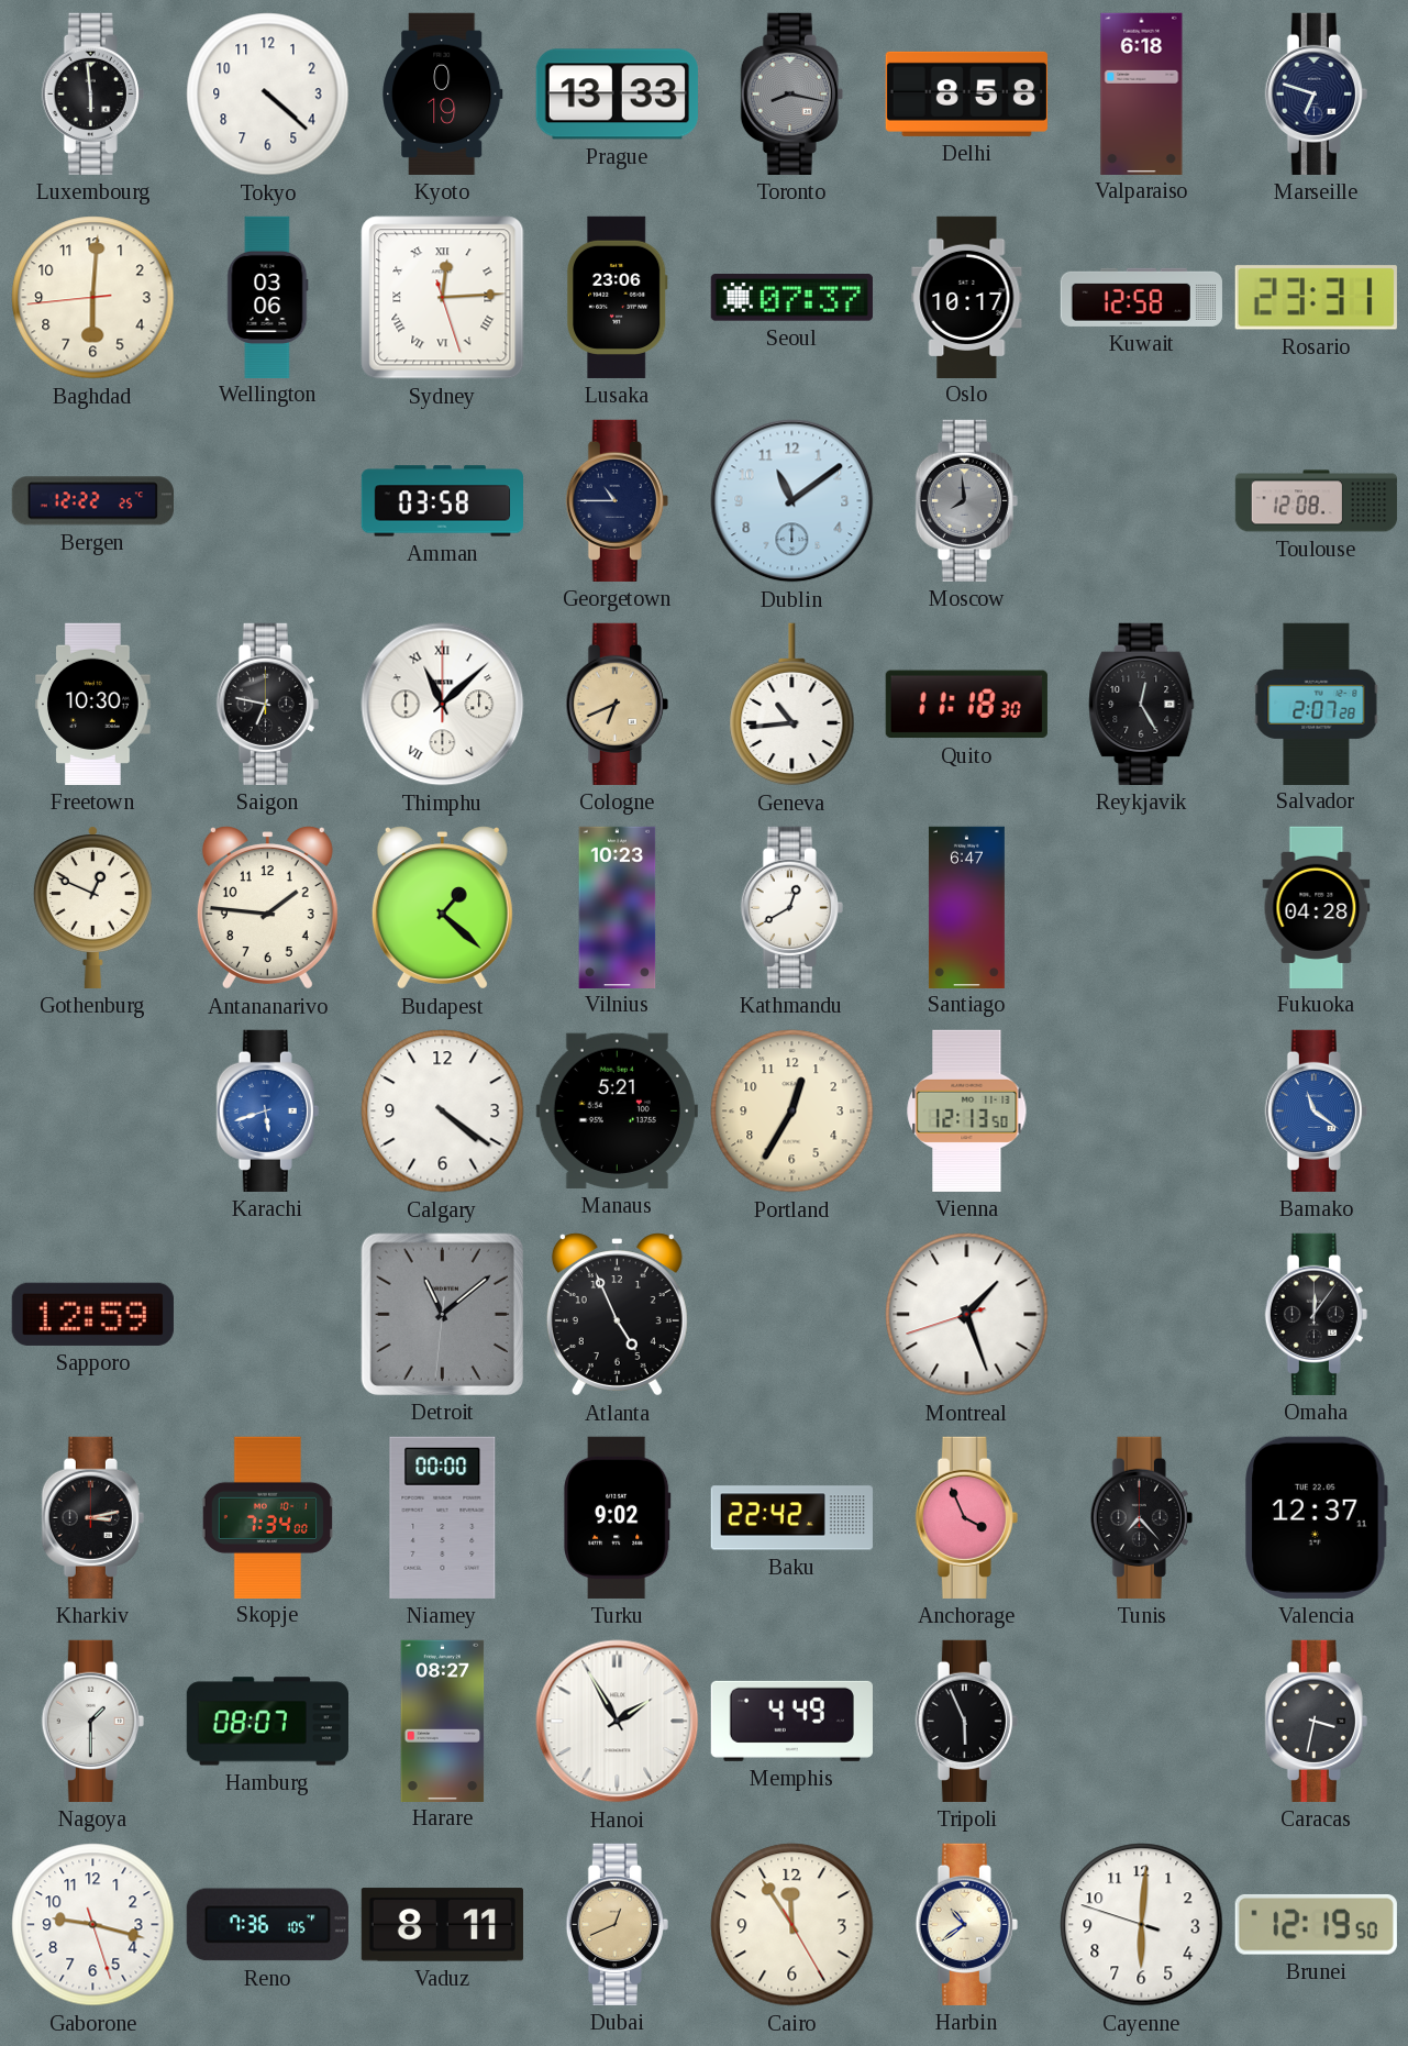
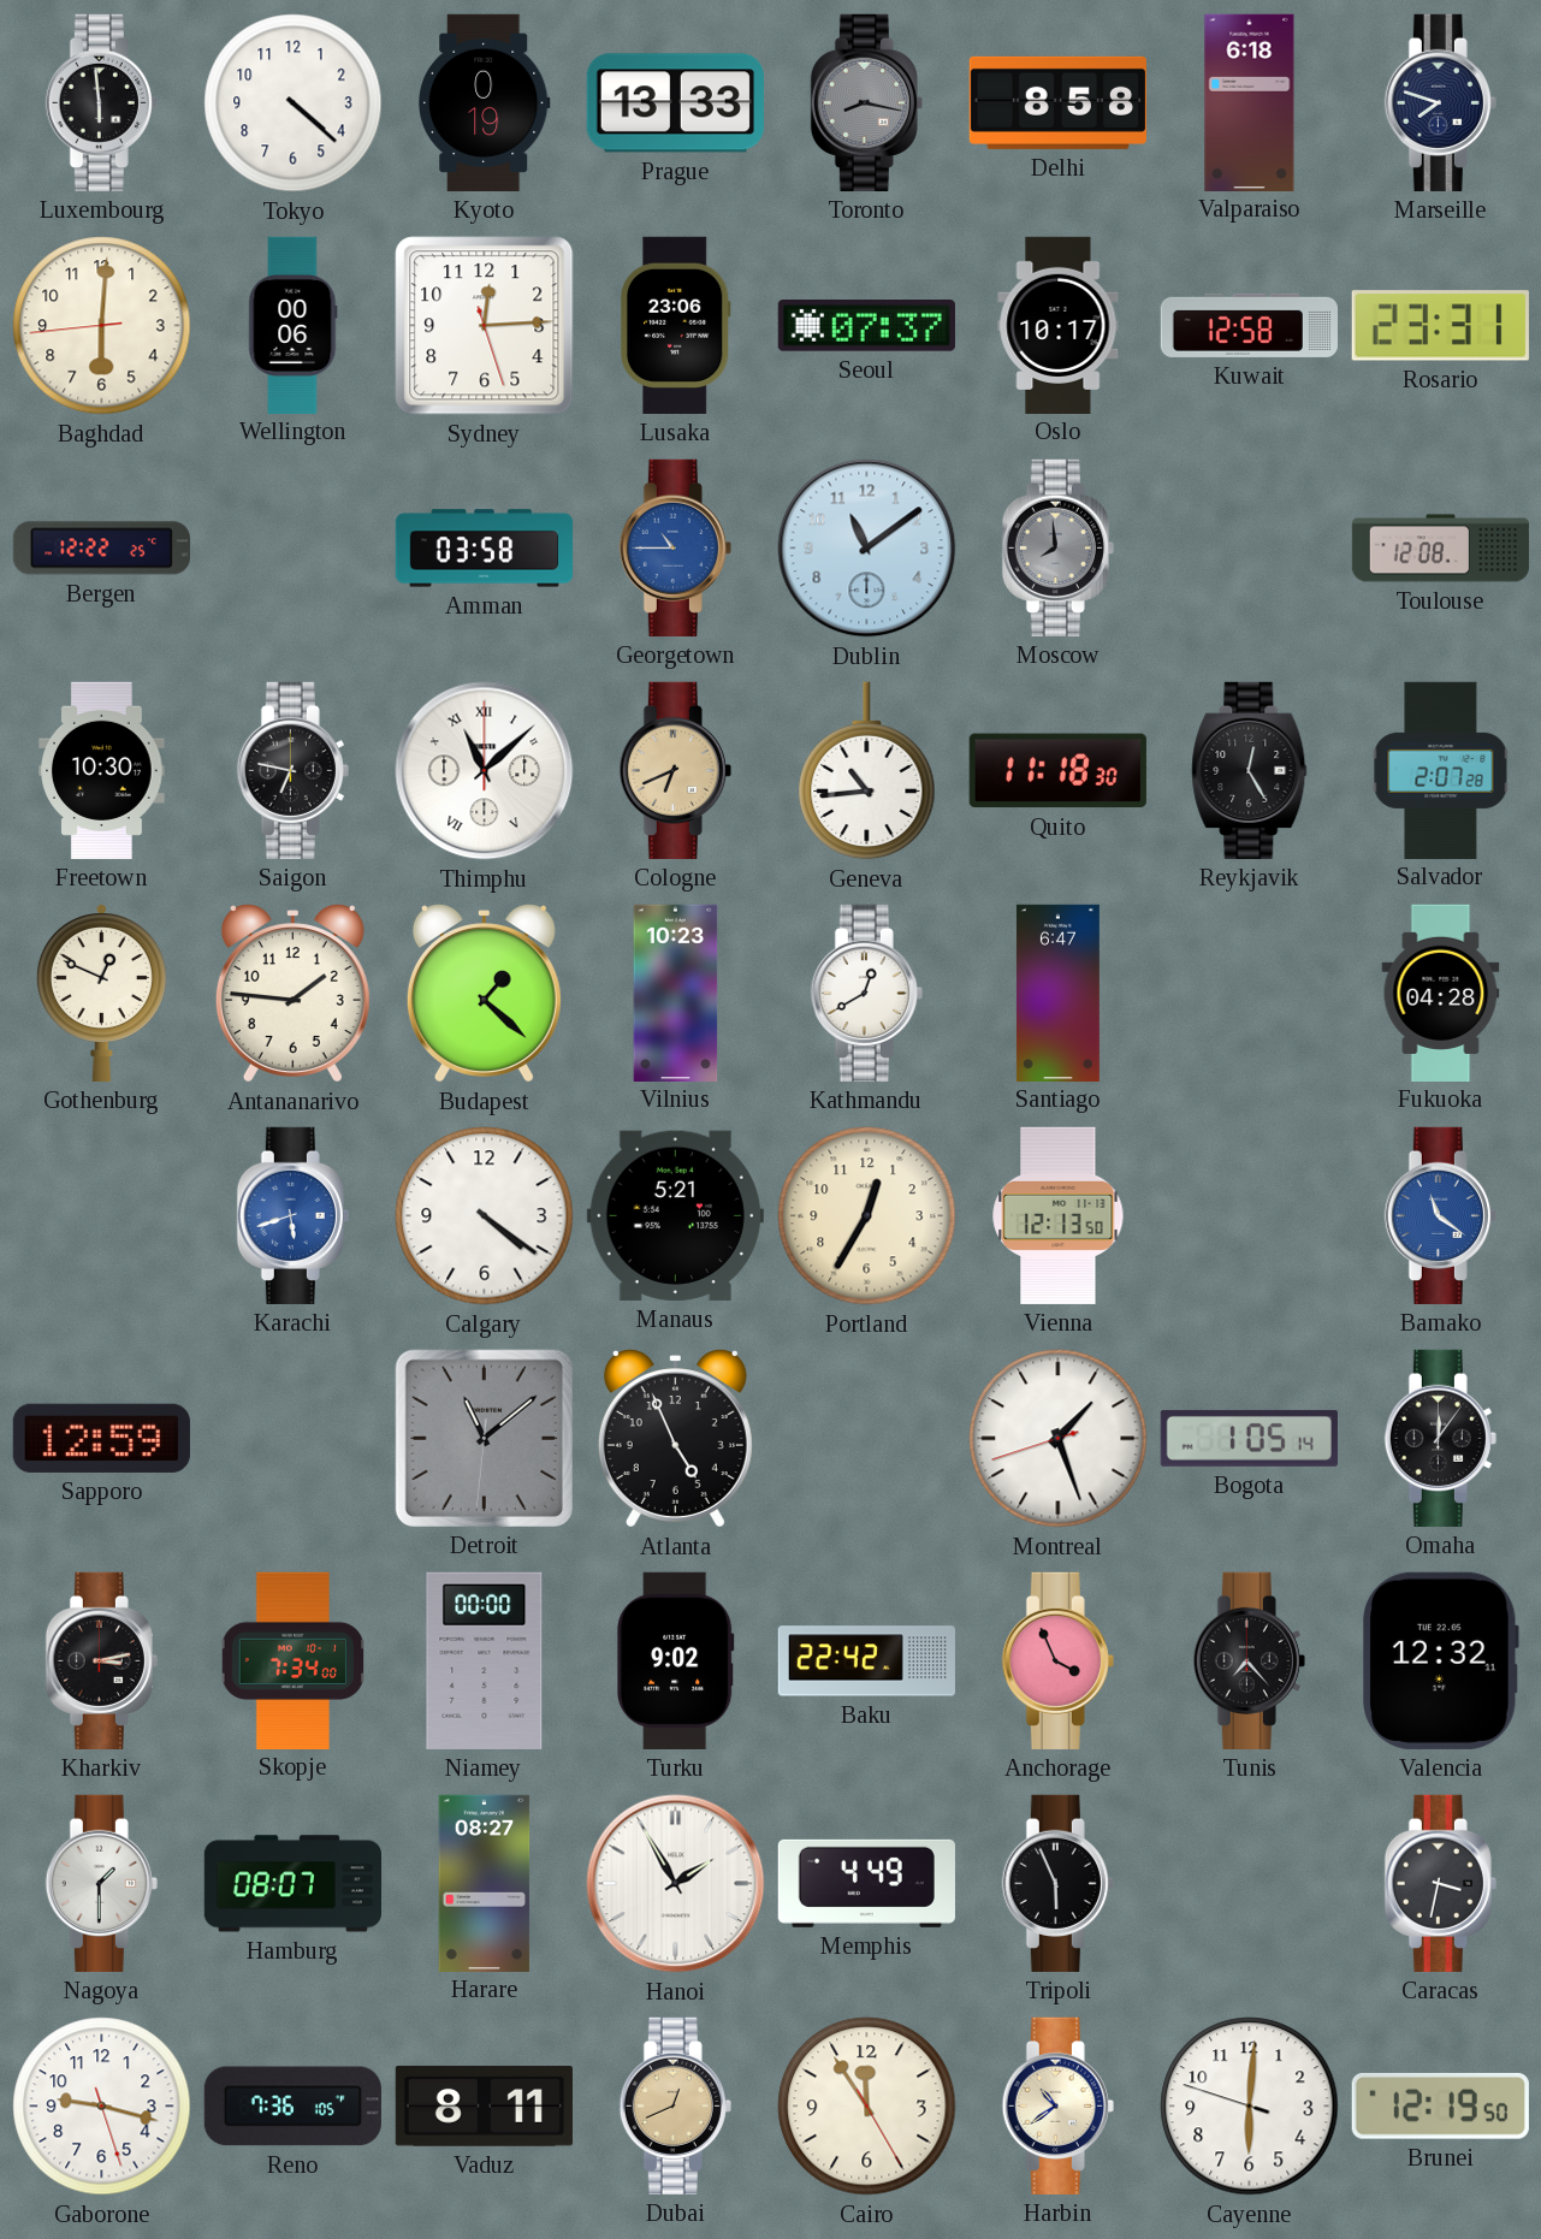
Marseille: 6:48 -> 7:48 (1440, 102)
Wellington: 03:06 -> 00:06 (294, 325)
Sydney numerals: Roman -> Arabic (485, 326)
Georgetown dial: navy -> blue (675, 547)
Bogota: none -> 1:05 (1249, 1438)
Valencia: 12:37 -> 12:32 (1441, 1660)
